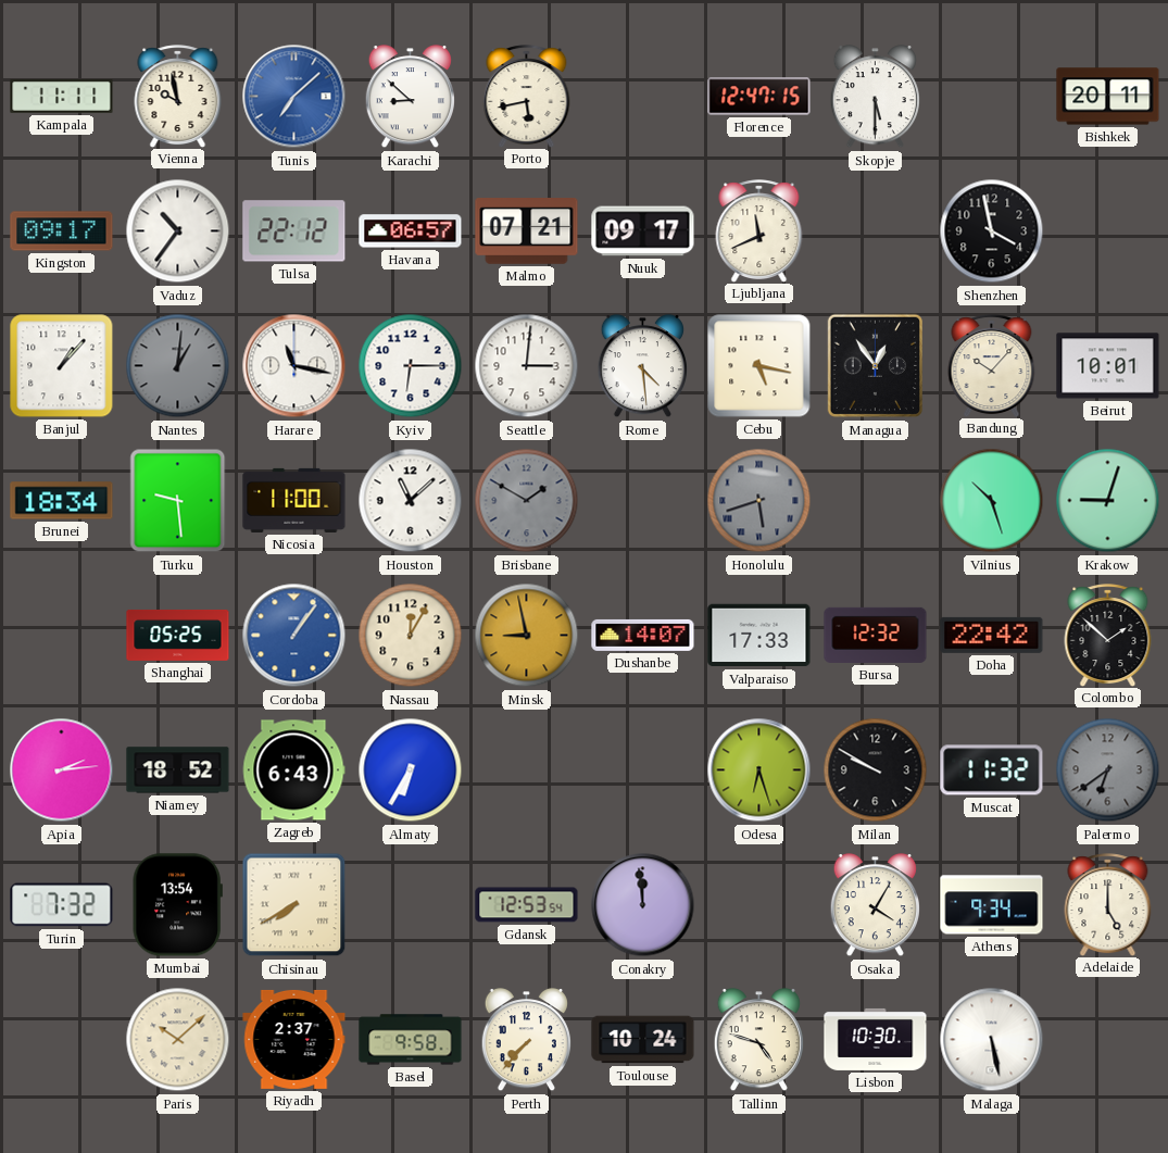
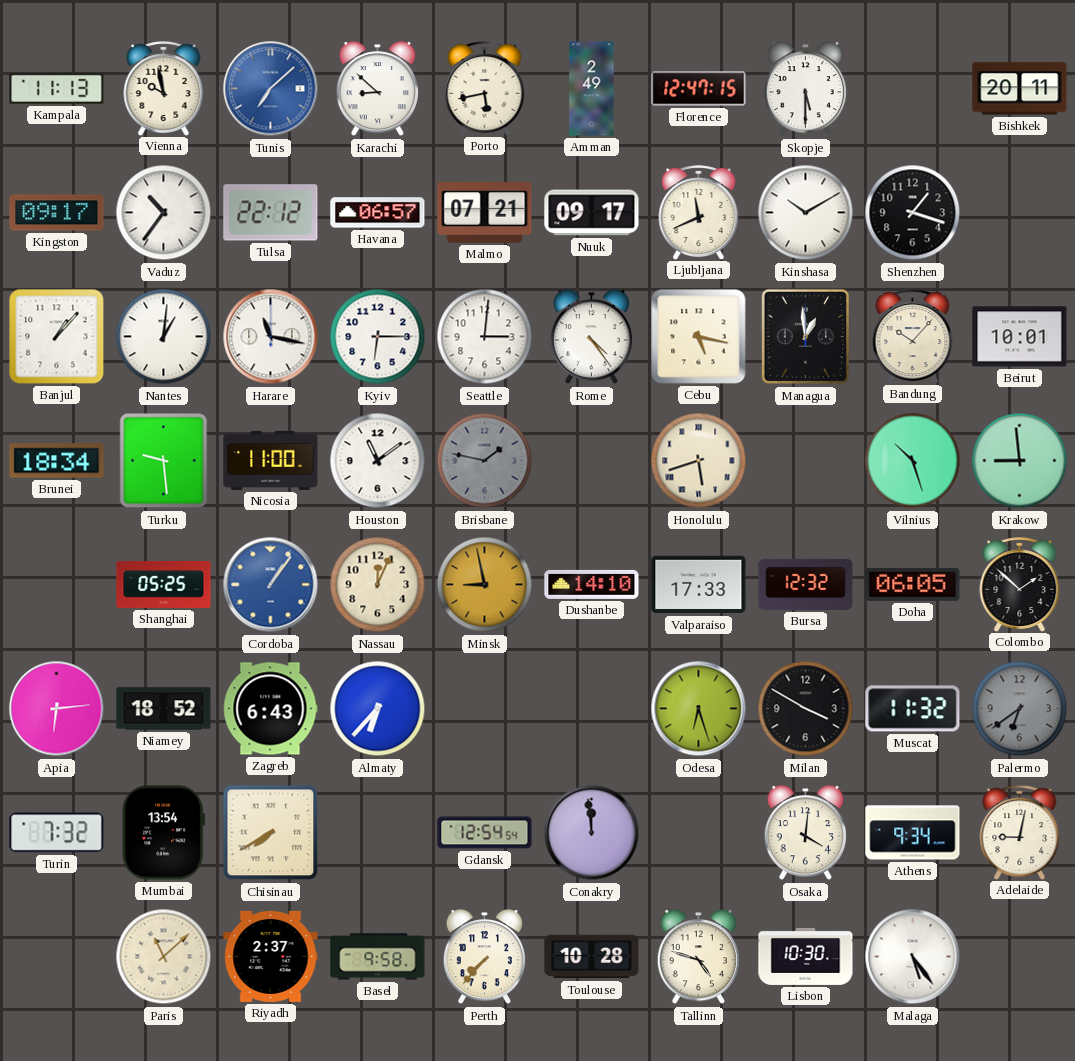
Kampala: 11:11 -> 11:13 (57, 88)
Amman: none -> 2:49 (592, 89)
Kinshasa: none -> 10:10 (806, 213)
Shenzhen: 3:58 -> 1:18 (913, 213)
Nantes dial: grey -> white (164, 337)
Rome: 4:29 -> 4:24 (591, 337)
Managua: 12:54 -> 12:59 (805, 337)
Houston: 11:08 -> 11:09 (378, 461)
Brisbane: 1:50 -> 1:47 (485, 461)
Honolulu dial: grey -> cream (699, 461)
Krakow: 9:03 -> 8:59 (1020, 461)
Nassau: 12:05 -> 12:04 (378, 585)
Dushanbe: 14:07 -> 14:10 (592, 584)
Doha: 22:42 -> 06:05 (913, 584)
Apia: 2:14 -> 6:14 (57, 709)
Almaty: 6:35 -> 6:37 (378, 709)
Milan: 9:50 -> 3:50 (806, 709)
Gdansk: 12:53 -> 12:54 (485, 833)
Osaka: 4:05 -> 4:01 (805, 833)
Adelaide: 5:00 -> 9:02 (1020, 832)
Paris: 10:08 -> 11:08 (164, 957)
Toulouse: 10:24 -> 10:28 (592, 957)
Malaga: 5:28 -> 5:24 (913, 957)
